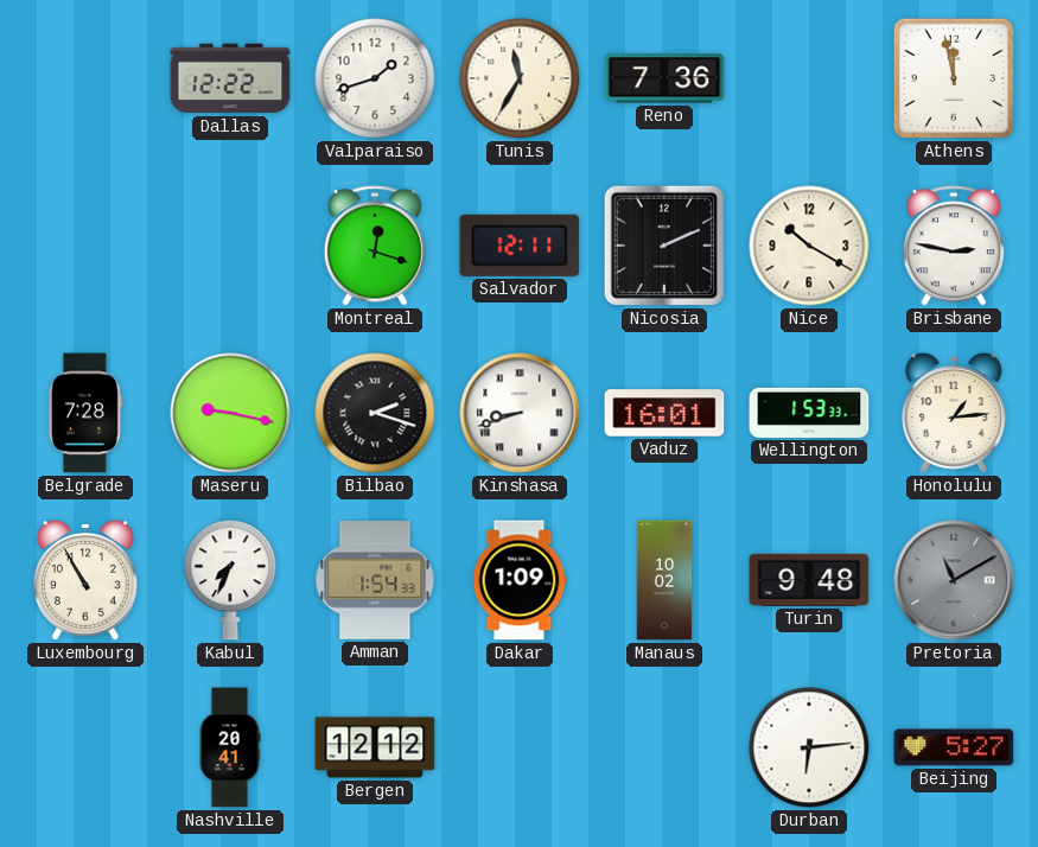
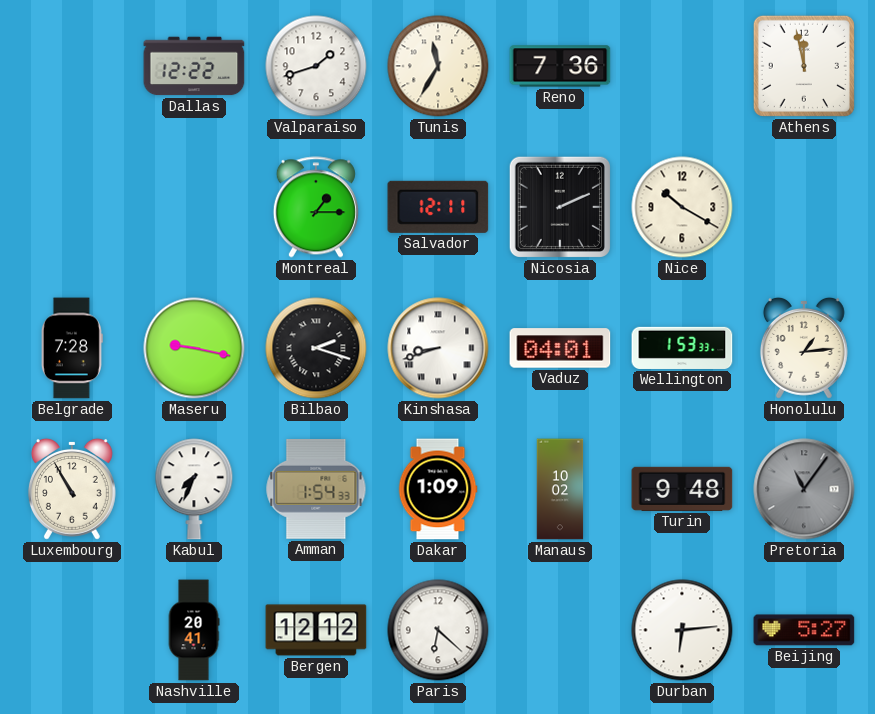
Montreal: 12:18 -> 1:15 (316, 207)
Brisbane: 2:47 -> none (954, 246)
Vaduz: 16:01 -> 04:01 (560, 348)
Pretoria: 11:10 -> 11:06 (804, 489)
Paris: none -> 6:22 (438, 630)
